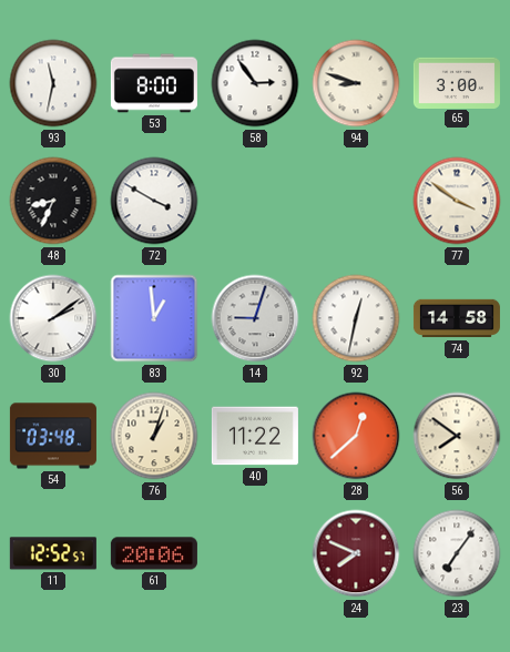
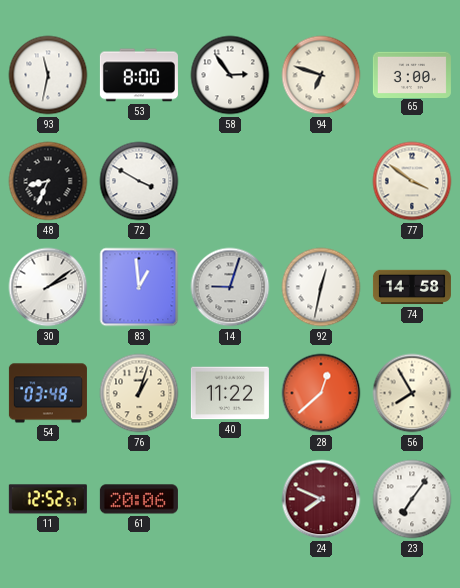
94: 8:48 -> 6:48 (321, 75)
56: 7:51 -> 7:55 (412, 393)
